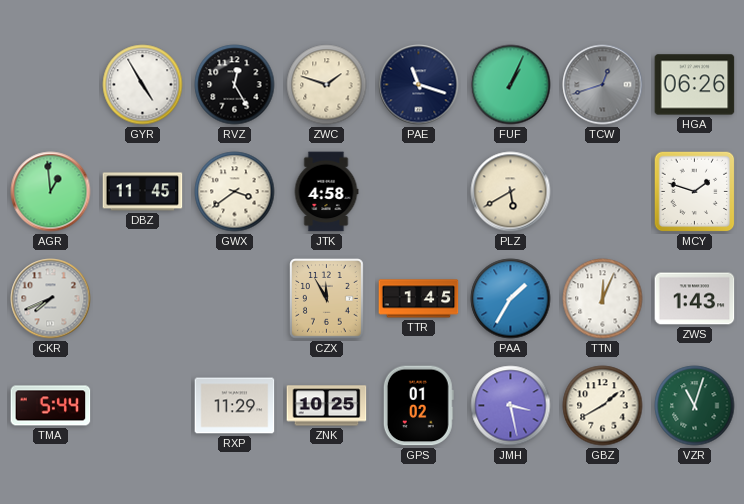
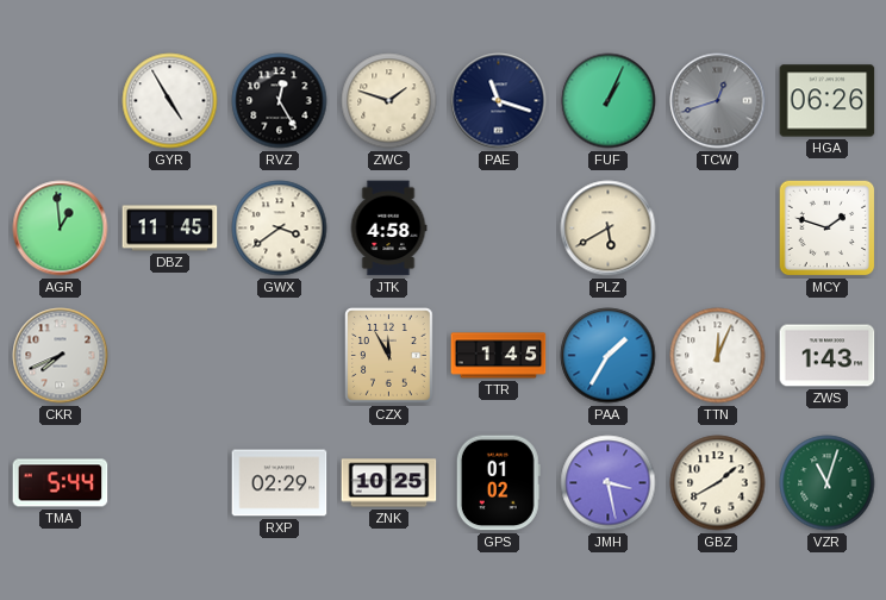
RXP: 11:29 -> 02:29 (280, 483)
